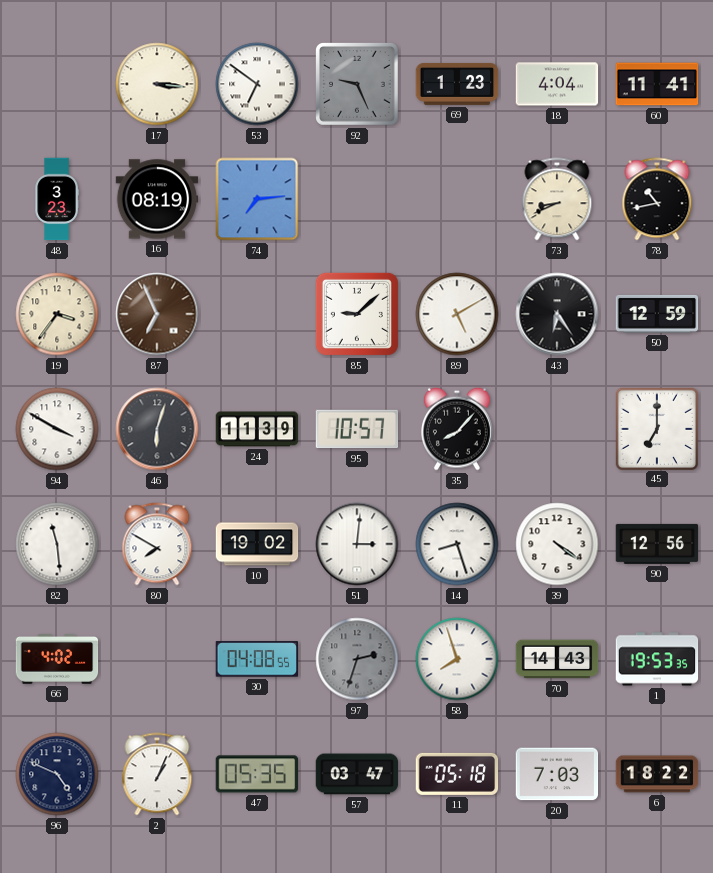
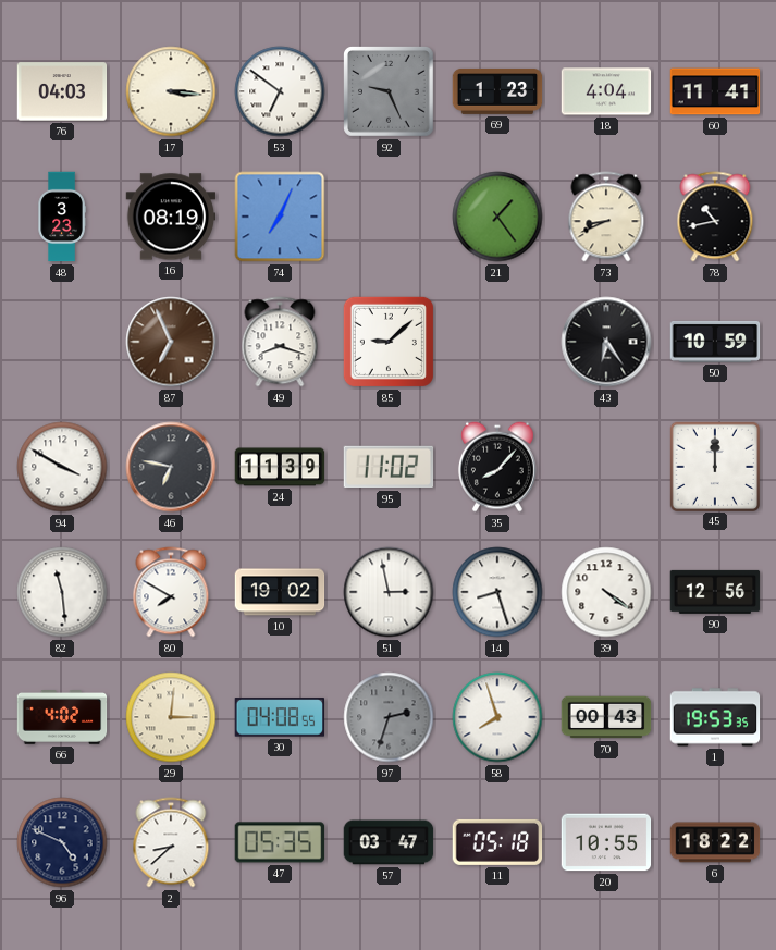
76: none -> 04:03 (62, 91)
74: 7:14 -> 7:04 (280, 217)
21: none -> 1:24 (497, 217)
19: 3:36 -> none (57, 314)
49: none -> 8:18 (280, 342)
89: 5:10 -> none (457, 314)
50: 12:59 -> 10:59 (715, 342)
46: 6:03 -> 6:47 (171, 467)
95: 10:57 -> 11:02 (389, 467)
45: 7:00 -> 12:00 (714, 466)
51: 3:01 -> 2:58 (389, 592)
29: none -> 3:01 (171, 717)
70: 14:43 -> 00:43 (606, 717)
2: 1:04 -> 8:38 (171, 842)
20: 7:03 -> 10:55 (606, 842)
